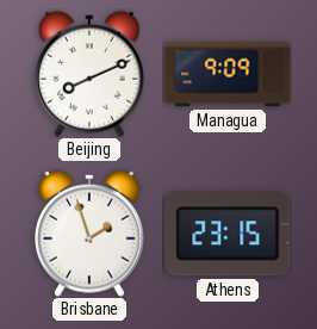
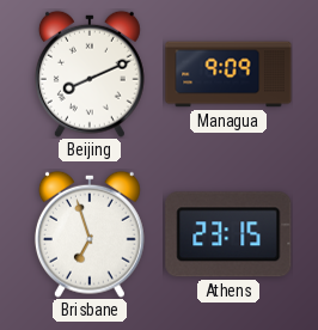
Brisbane: 1:57 -> 6:57 (90, 234)
